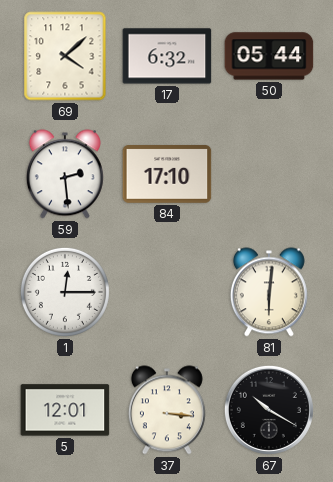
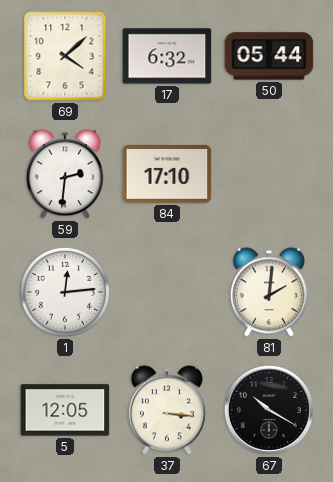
59: 2:29 -> 2:31 (65, 174)
1: 12:15 -> 12:14 (65, 292)
81: 6:01 -> 2:01 (269, 292)
5: 12:01 -> 12:05 (65, 410)
